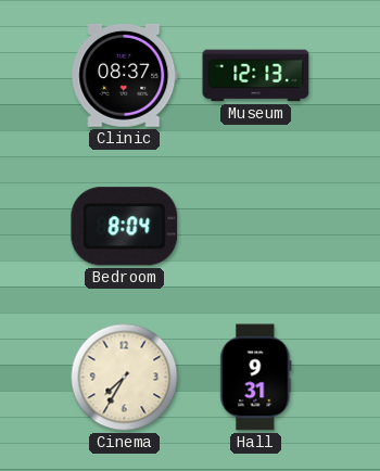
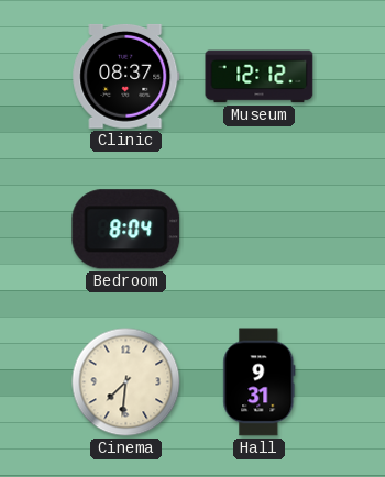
Museum: 12:13 -> 12:12 (260, 77)
Cinema: 7:35 -> 7:31 (127, 382)
